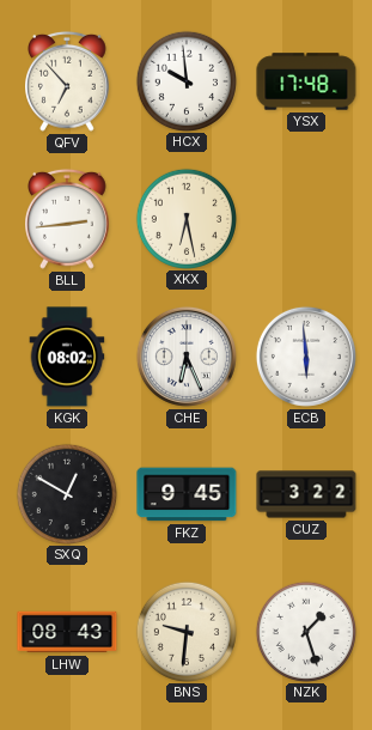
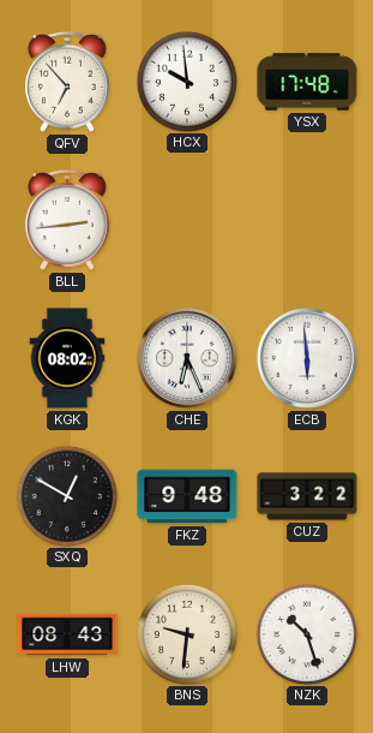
XKX: 6:28 -> none (185, 218)
FKZ: 9:45 -> 9:48 (187, 496)
NZK: 1:27 -> 10:27 (306, 633)
